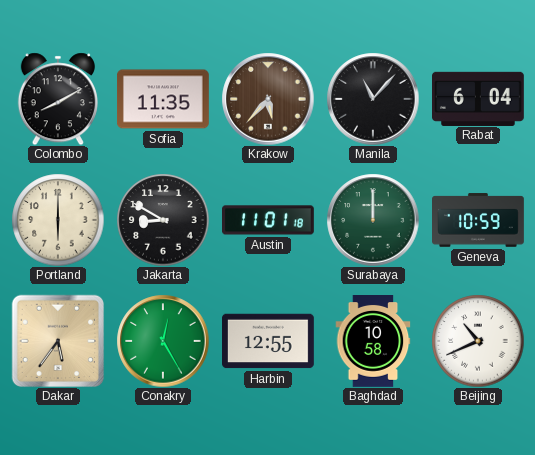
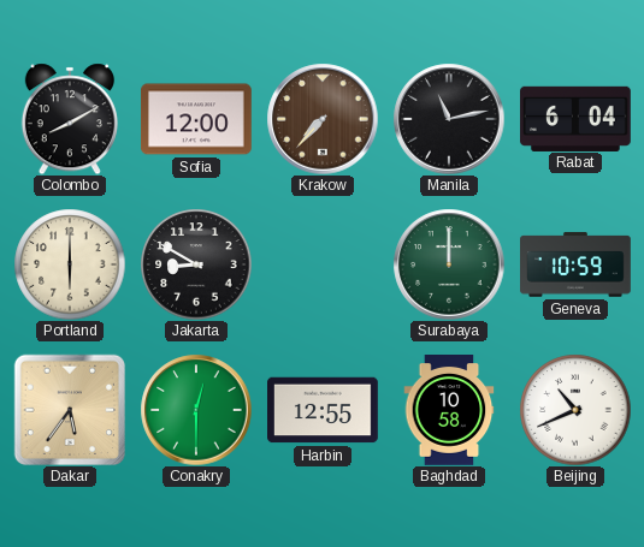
Sofia: 11:35 -> 12:00 (197, 119)
Krakow: 5:37 -> 7:37 (323, 119)
Manila: 11:07 -> 11:13 (449, 119)
Austin: 11:01 -> none (269, 220)
Conakry: 12:25 -> 12:30 (196, 410)
